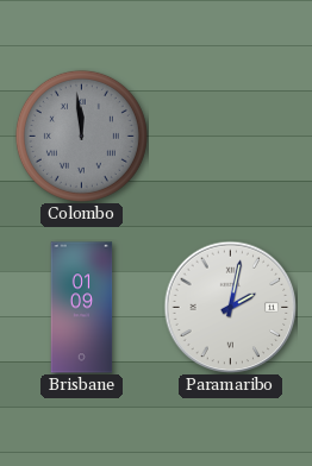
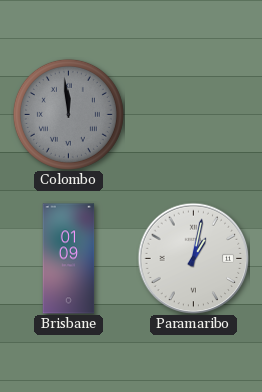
Paramaribo: 2:02 -> 1:02 (193, 258)
